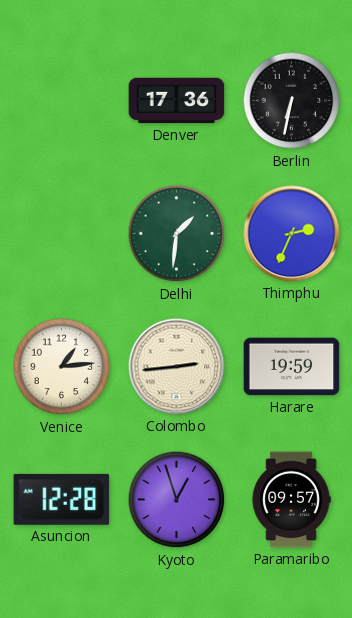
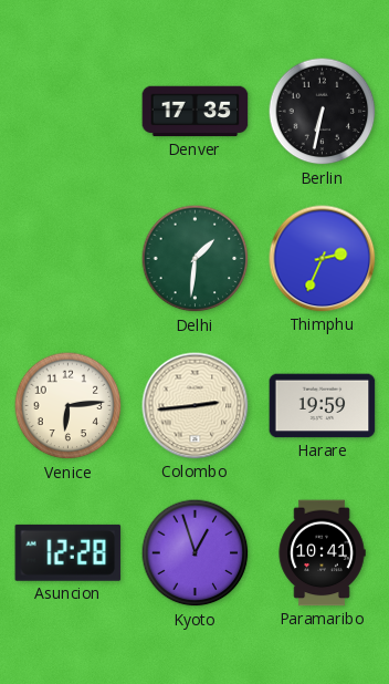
Denver: 17:36 -> 17:35 (196, 112)
Venice: 1:14 -> 6:14 (69, 406)
Paramaribo: 09:57 -> 10:41 (322, 553)
